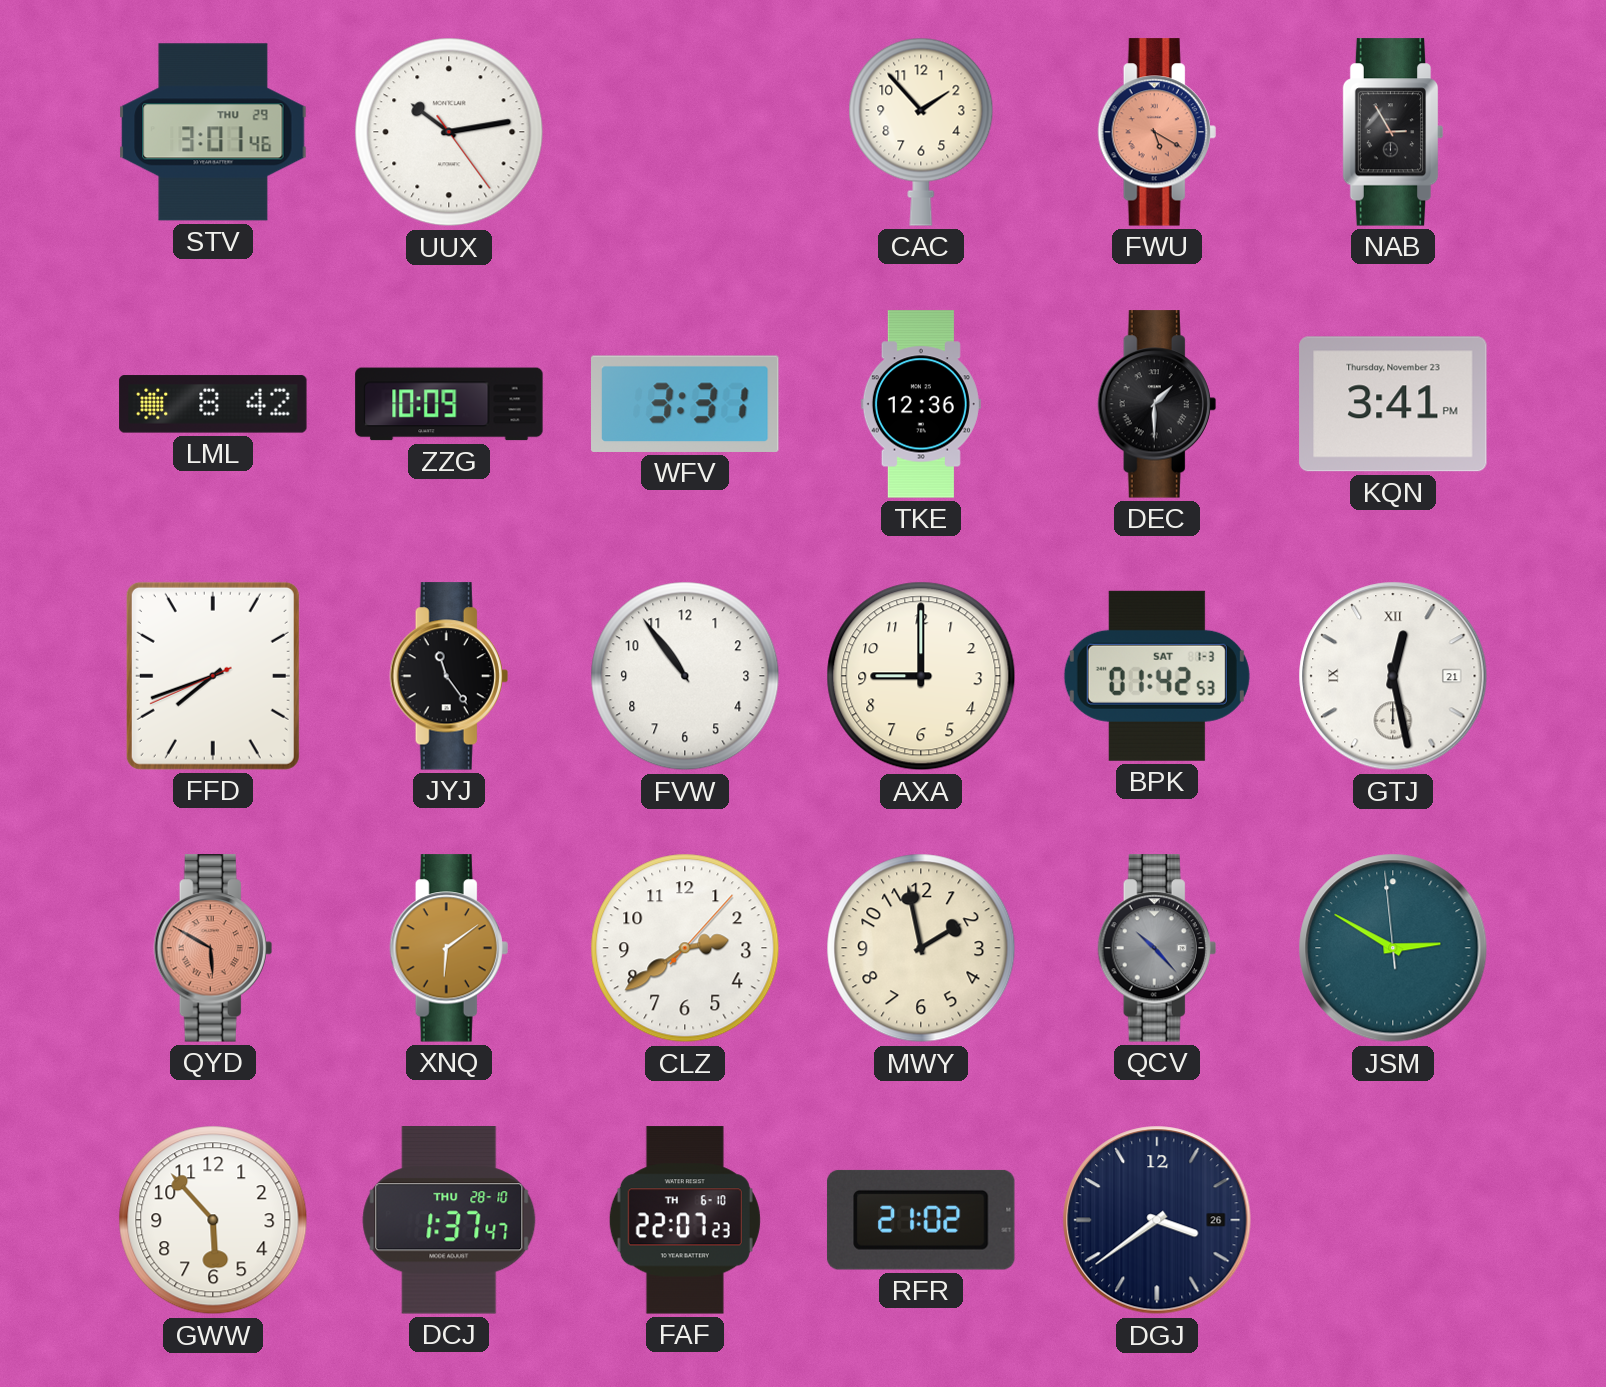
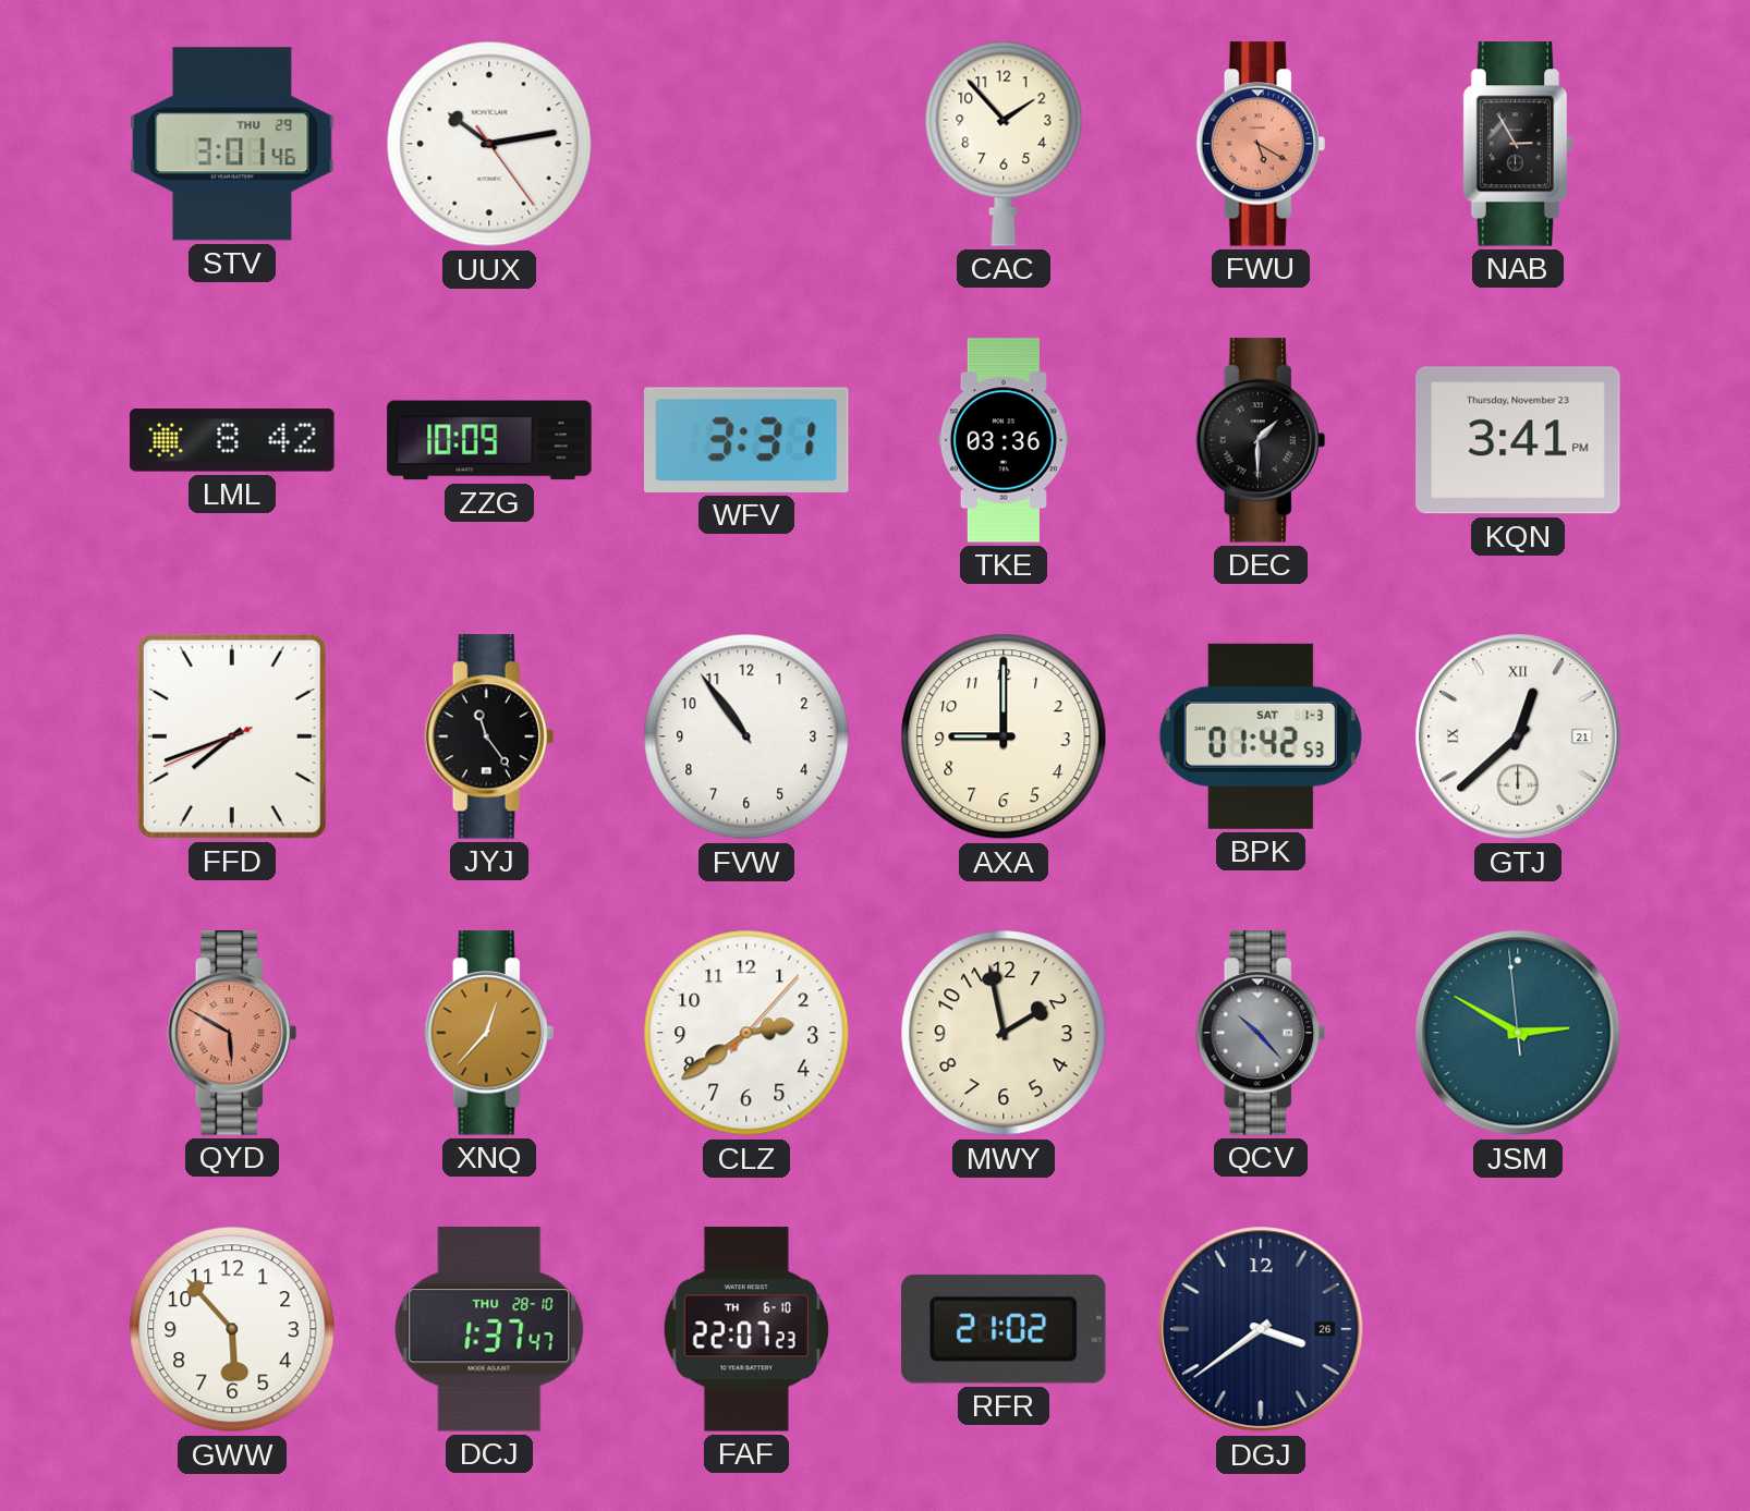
TKE: 12:36 -> 03:36 (1004, 440)
GTJ: 12:28 -> 12:38 (1518, 736)
XNQ: 6:09 -> 12:37 (489, 1033)
